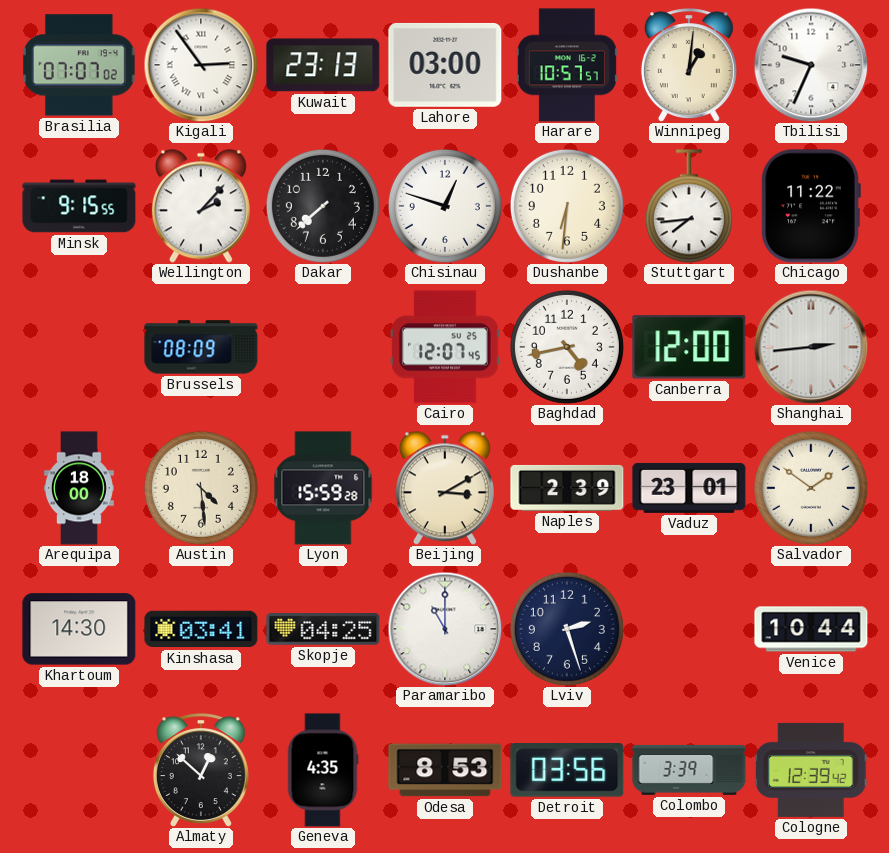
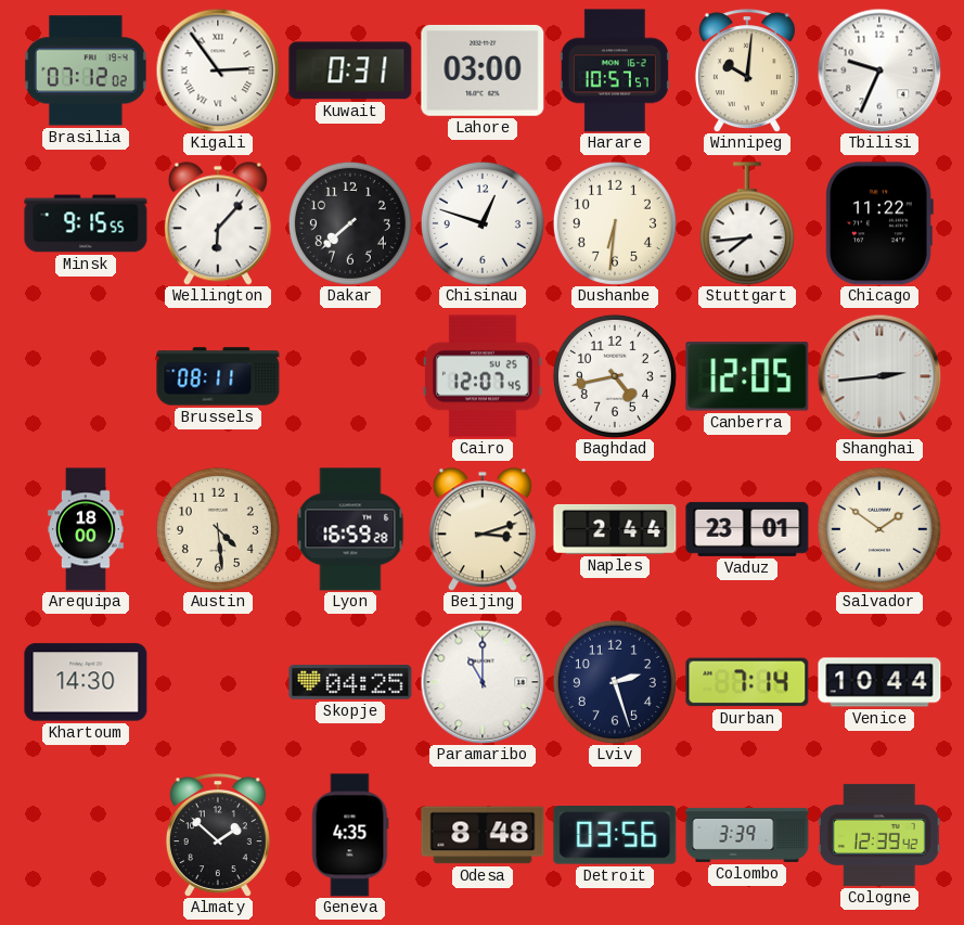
Brasilia: 07:07 -> 07:12 (87, 70)
Kuwait: 23:13 -> 0:31 (350, 70)
Winnipeg: 1:01 -> 10:01 (747, 70)
Wellington: 2:07 -> 6:07 (218, 223)
Brussels: 08:09 -> 08:11 (218, 376)
Canberra: 12:00 -> 12:05 (747, 376)
Lyon: 15:59 -> 16:59 (350, 529)
Beijing: 3:10 -> 3:12 (483, 529)
Naples: 2:39 -> 2:44 (615, 529)
Kinshasa: 03:41 -> none (201, 629)
Durban: none -> 7:14 (747, 682)
Almaty: 12:52 -> 1:52 (218, 835)
Odesa: 8:53 -> 8:48 (483, 835)
